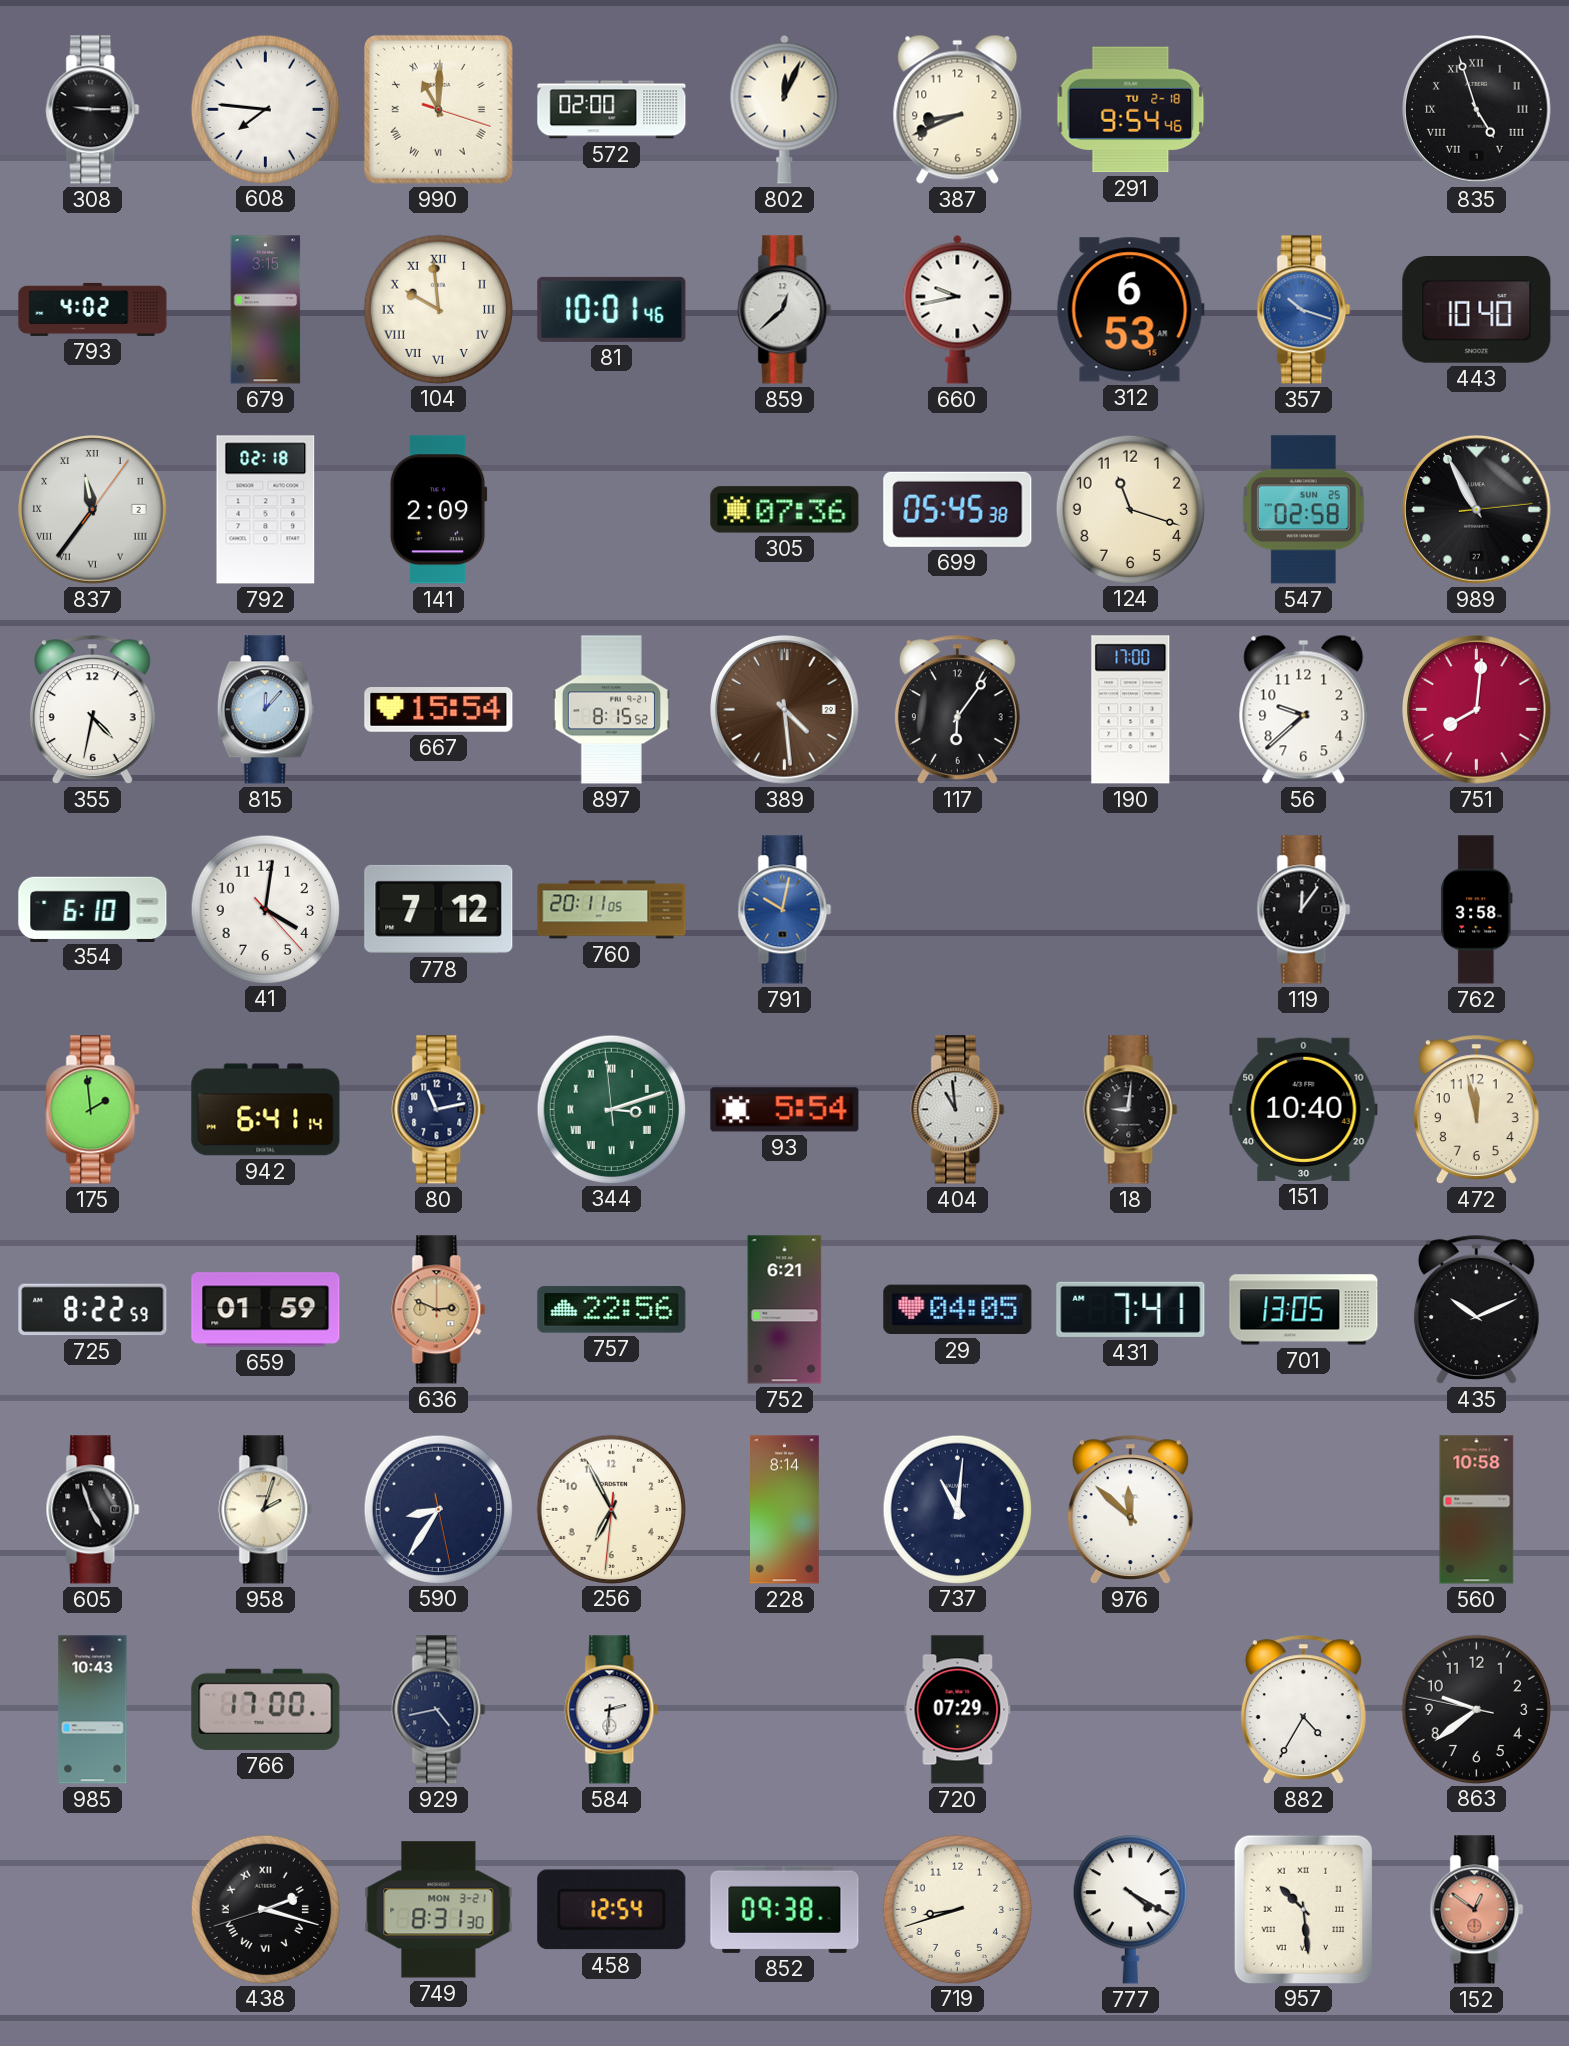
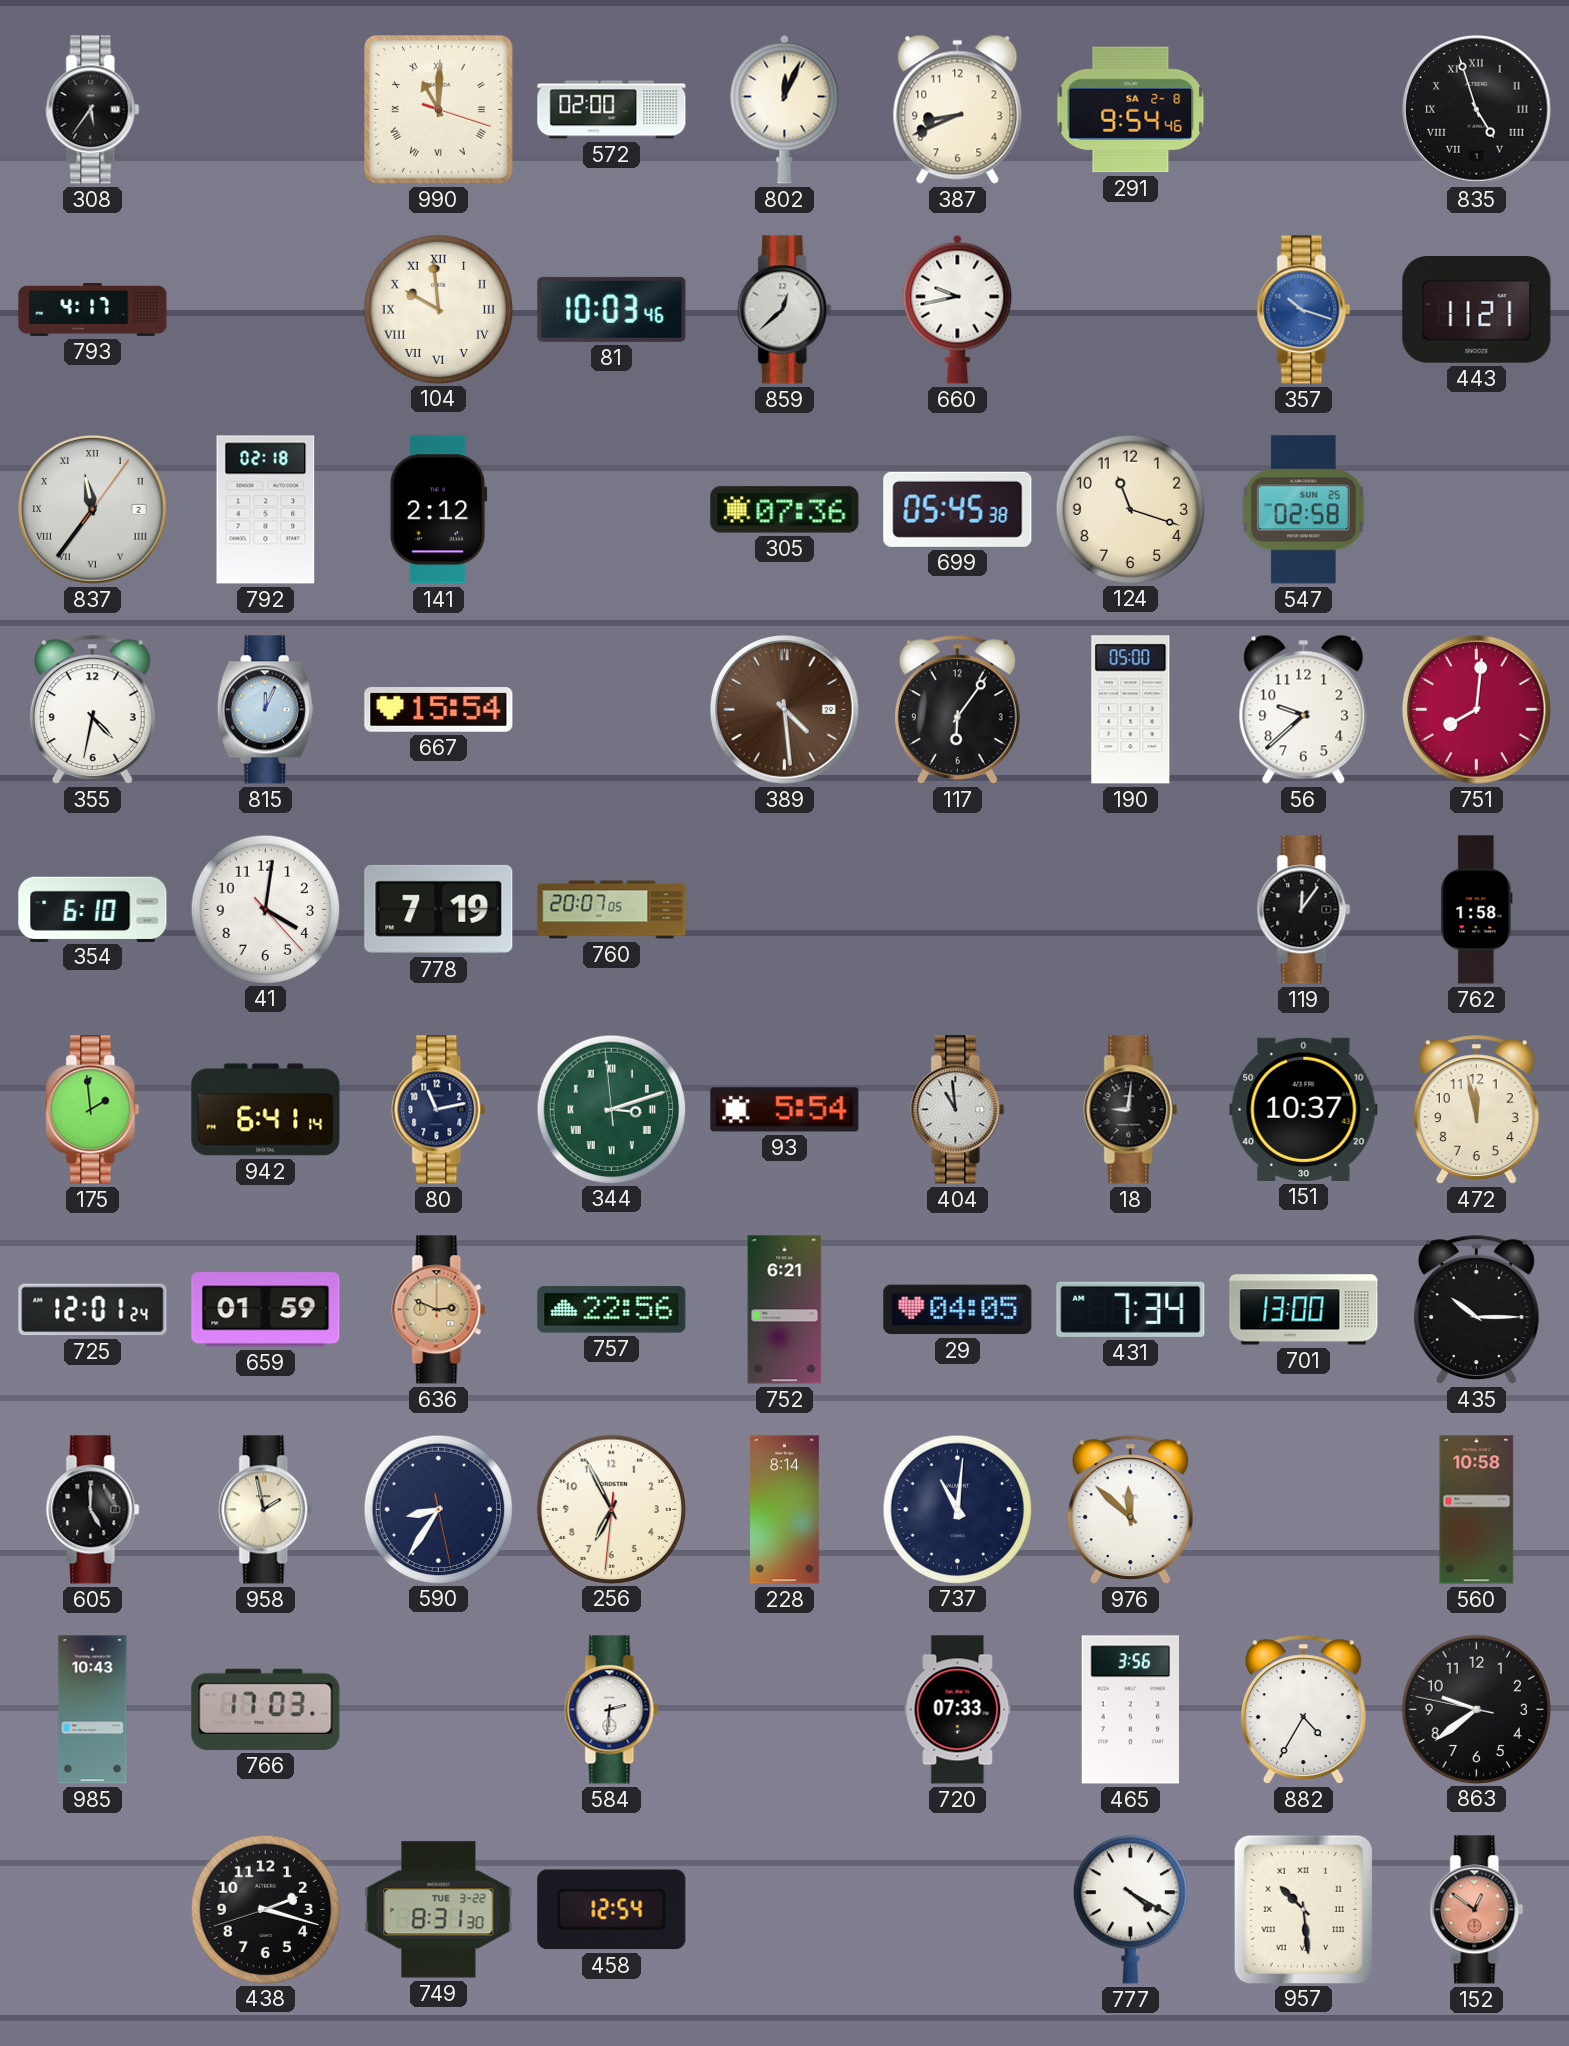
308: 9:15 -> 5:36 (93, 110)
608: 7:46 -> none (265, 109)
291 date: TU 2-18 -> SA 2-8 (1131, 110)
793: 4:02 -> 4:17 (93, 309)
679: 3:15 -> none (266, 310)
81: 10:01 -> 10:03 (612, 309)
312: 6:53 -> none (1130, 310)
443: 10:40 -> 11:21 (1477, 310)
141: 2:09 -> 2:12 (438, 510)
989: 10:55 -> none (1477, 510)
815: 12:07 -> 12:04 (265, 710)
897: 8:15 -> none (611, 710)
190: 17:00 -> 05:00 (1131, 710)
778: 7:12 -> 7:19 (439, 909)
760: 20:11 -> 20:07 (612, 910)
791: 10:02 -> none (785, 910)
762: 3:58 -> 1:58 (1477, 910)
151: 10:40 -> 10:37 (1304, 1109)
725: 8:22 -> 12:01 (93, 1310)
431: 7:41 -> 7:34 (1131, 1309)
701: 13:05 -> 13:00 (1304, 1310)
435: 10:11 -> 10:15 (1476, 1309)
605: 4:57 -> 5:00 (93, 1510)
958: 2:03 -> 1:58 (266, 1510)
766: 17:00 -> 17:03 (266, 1709)
929: 4:43 -> none (439, 1710)
720: 07:29 -> 07:33 (958, 1710)
465: none -> 3:56 (1130, 1710)
438 numerals: Roman -> Arabic (265, 1909)
749 date: MON 3-21 -> TUE 3-22 (439, 1910)
852: 09:38 -> none (785, 1909)
719: 8:42 -> none (957, 1909)
